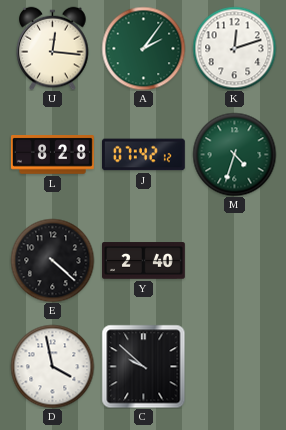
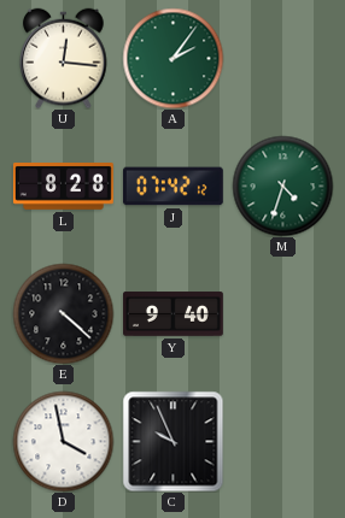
K: 12:12 -> none (234, 48)
Y: 2:40 -> 9:40 (174, 314)
C: 9:52 -> 9:56 (172, 441)
